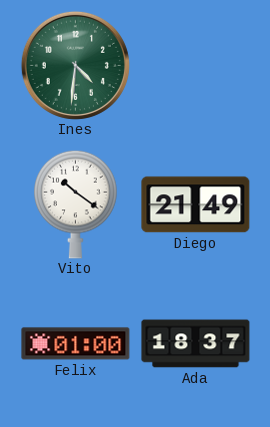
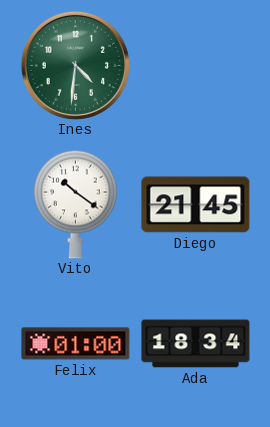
Diego: 21:49 -> 21:45 (196, 205)
Ada: 18:37 -> 18:34 (196, 344)
